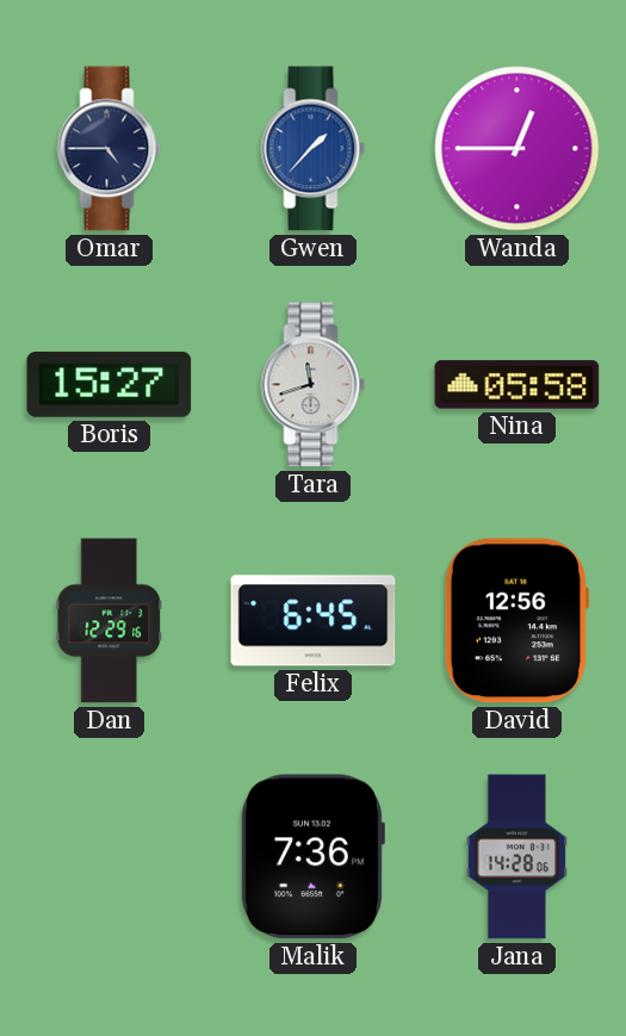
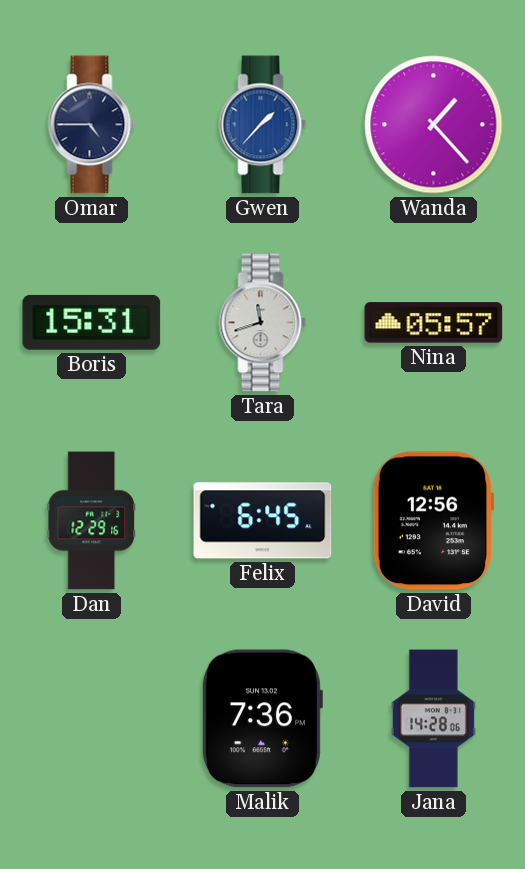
Wanda: 12:45 -> 1:23 (434, 125)
Boris: 15:27 -> 15:31 (92, 322)
Nina: 05:58 -> 05:57 (434, 323)
